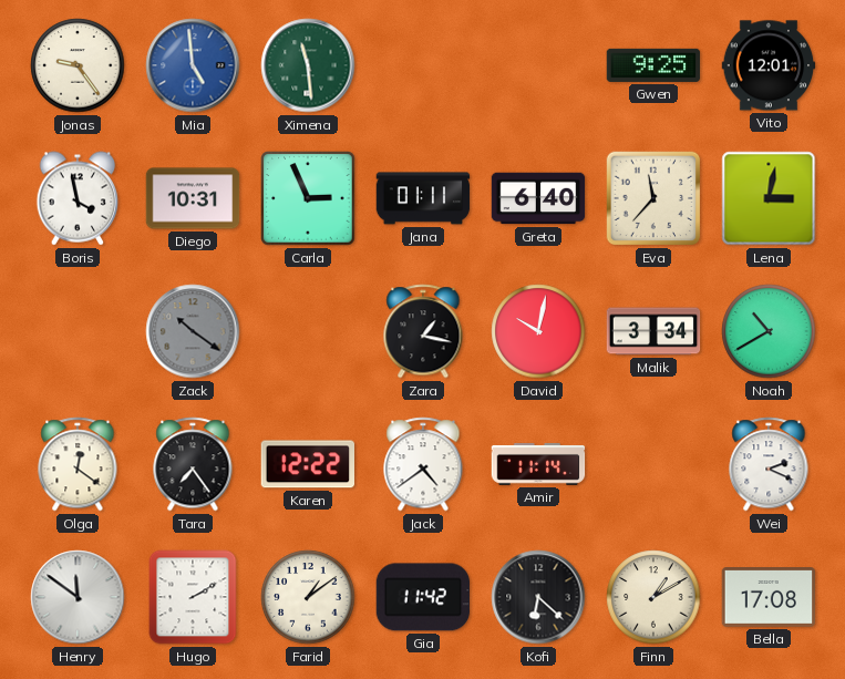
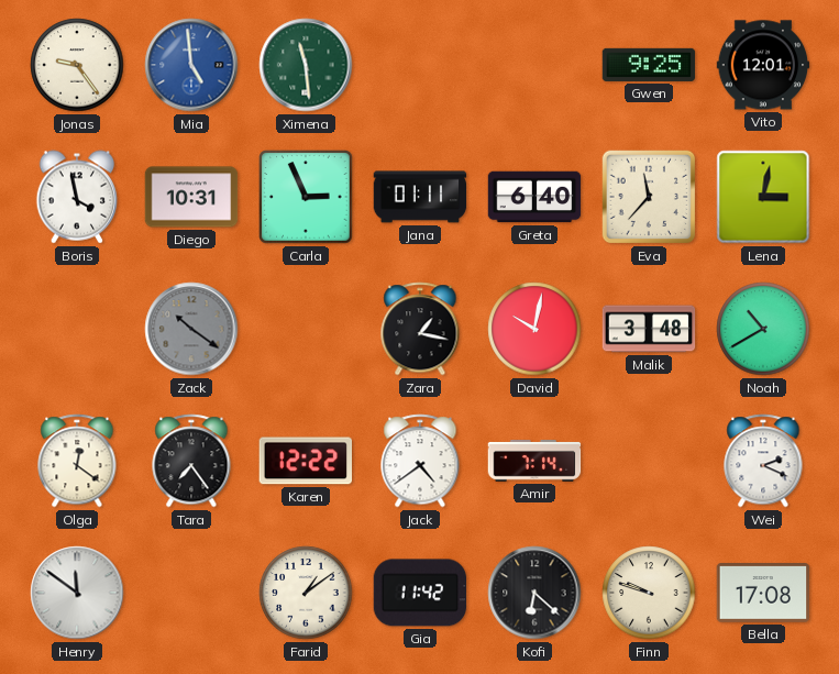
Malik: 3:34 -> 3:48 (649, 329)
Amir: 11:14 -> 7:14 (534, 462)
Hugo: 2:10 -> none (193, 597)
Finn: 1:10 -> 9:48 (649, 593)
